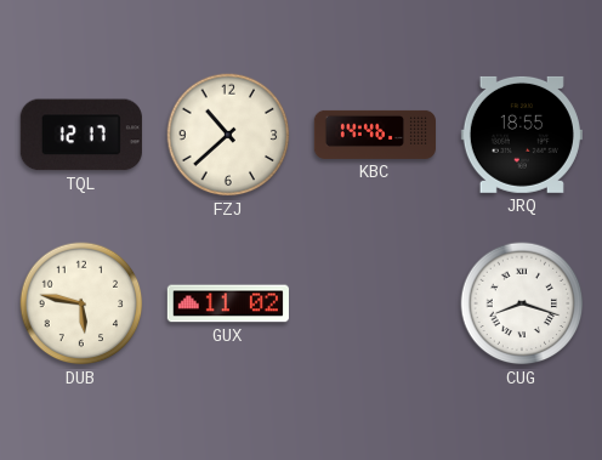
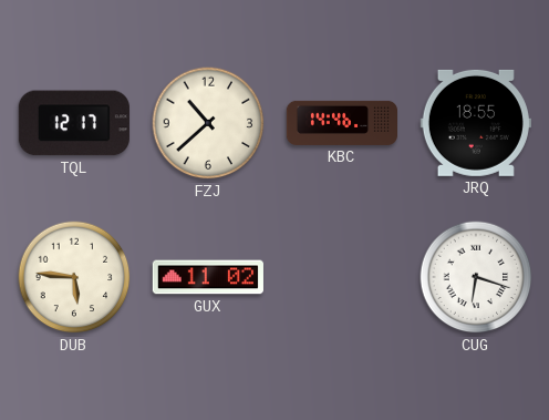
DUB: 5:47 -> 5:46 (74, 277)
CUG: 8:18 -> 6:18 (476, 277)
